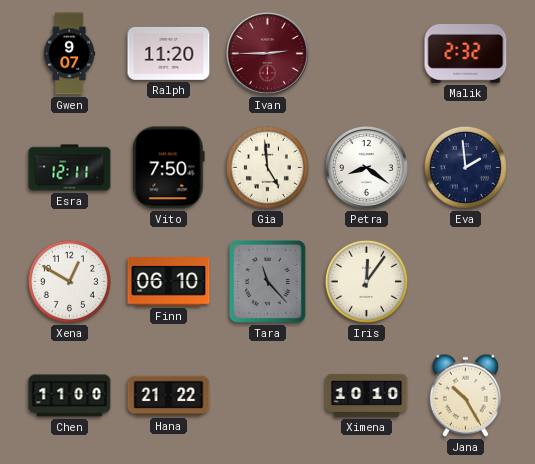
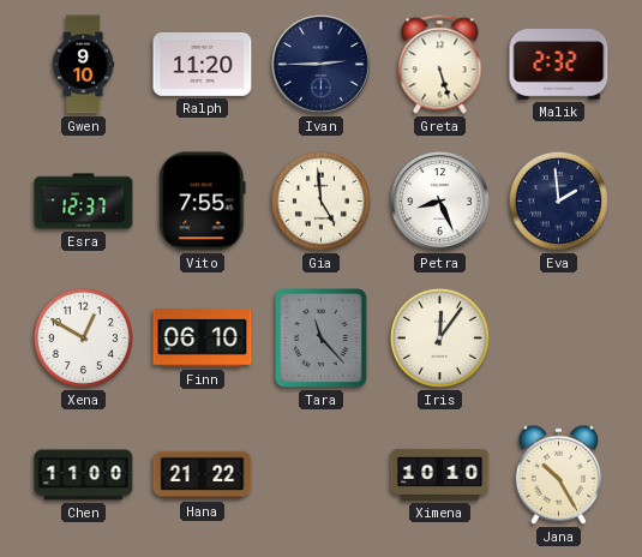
Gwen: 9:07 -> 9:10 (84, 65)
Ivan dial: burgundy -> navy (322, 65)
Greta: none -> 5:27 (440, 65)
Esra: 12:11 -> 12:37 (84, 202)
Vito: 7:50 -> 7:55 (203, 202)
Petra: 8:21 -> 8:26 (440, 202)
